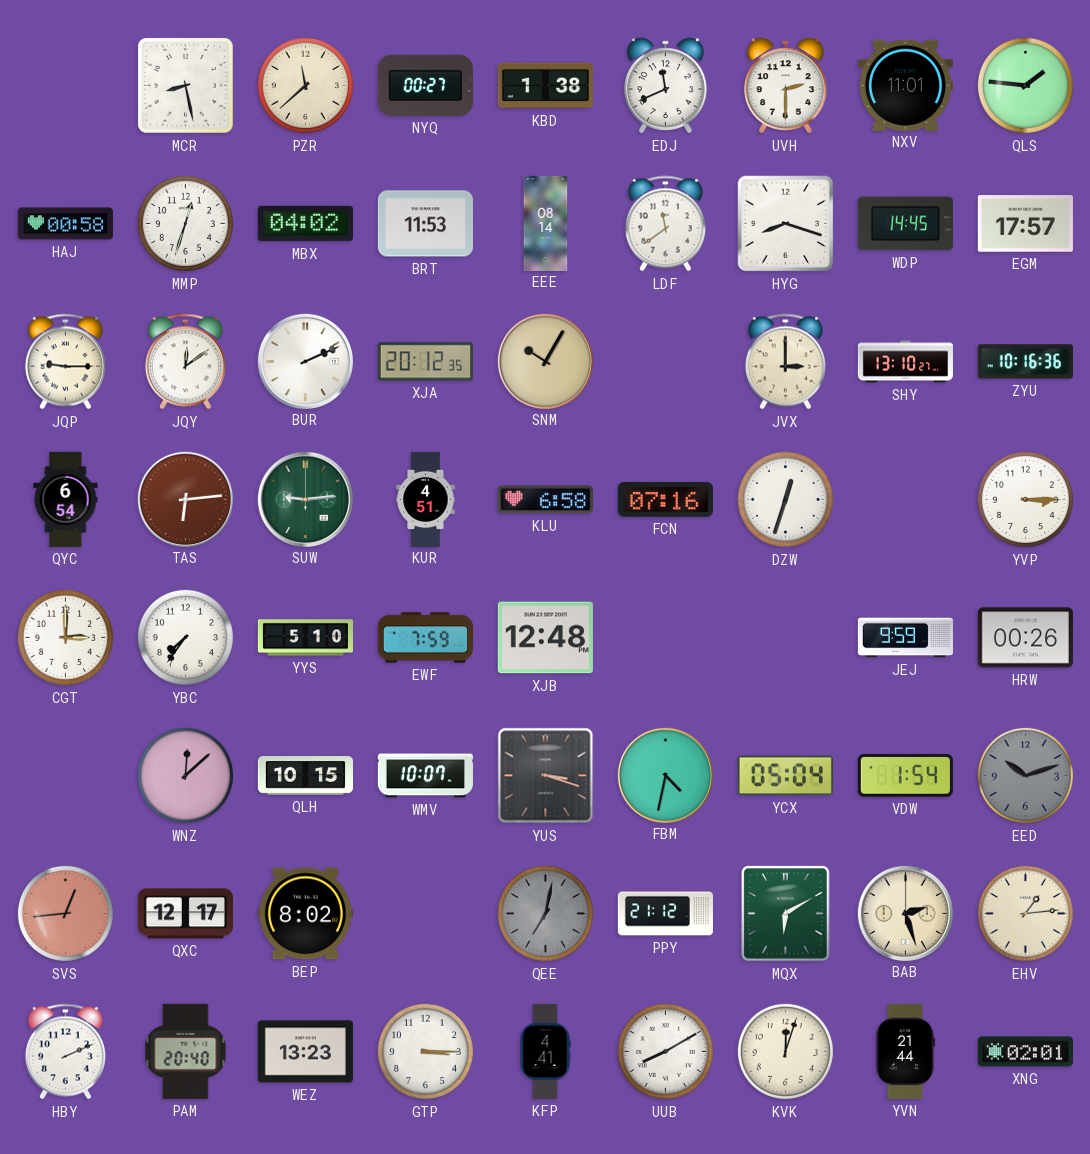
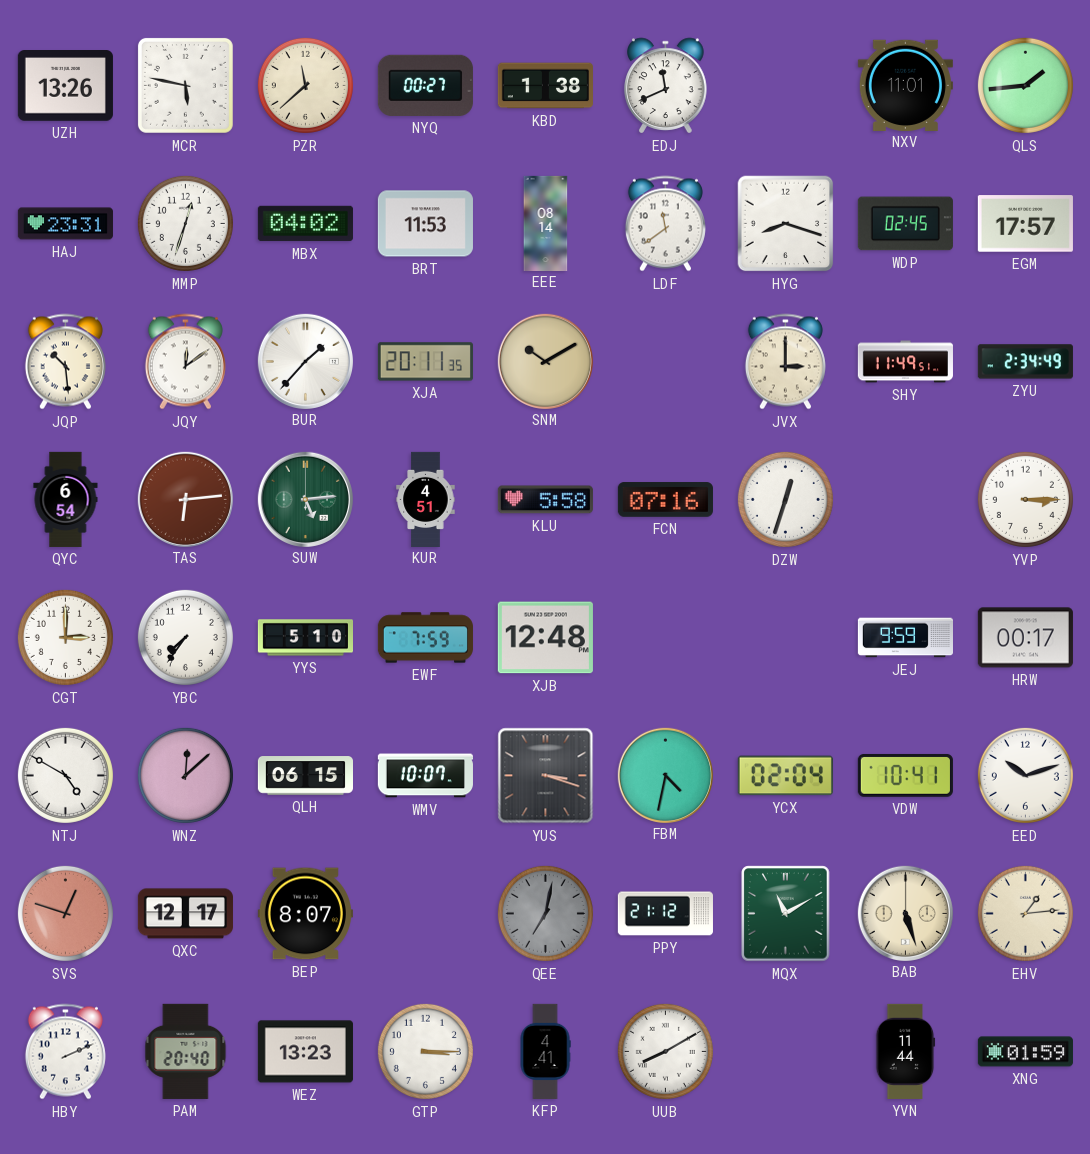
UZH: none -> 13:26 (65, 86)
MCR: 8:28 -> 5:47 (185, 85)
UVH: 2:30 -> none (786, 86)
QLS: 1:46 -> 1:44 (1025, 85)
HAJ: 00:58 -> 23:31 (65, 224)
WDP: 14:45 -> 02:45 (905, 224)
JQP: 9:15 -> 10:29 (65, 362)
BUR: 2:11 -> 1:37 (305, 361)
XJA: 20:12 -> 20:11 (425, 362)
SNM: 10:05 -> 10:10 (545, 361)
SHY: 13:10 -> 11:49 (905, 362)
ZYU: 10:16 -> 2:34 (1025, 362)
SUW: 9:14 -> 5:14 (305, 499)
KLU: 6:58 -> 5:58 (545, 500)
HRW: 00:26 -> 00:17 (1025, 638)
NTJ: none -> 4:50 (65, 775)
QLH: 10:15 -> 06:15 (305, 776)
YCX: 05:04 -> 02:04 (785, 776)
VDW: 1:54 -> 10:41 (905, 775)
EED dial: grey -> white (1025, 775)
SVS: 12:44 -> 12:48 (65, 913)
BEP: 8:02 -> 8:07 (305, 914)
MQX: 6:10 -> 11:10 (786, 914)
BAB: 2:27 -> 5:27 (905, 913)
KVK: 12:03 -> none (785, 1051)
YVN: 21:44 -> 11:44 (905, 1051)
XNG: 02:01 -> 01:59 (1025, 1052)
